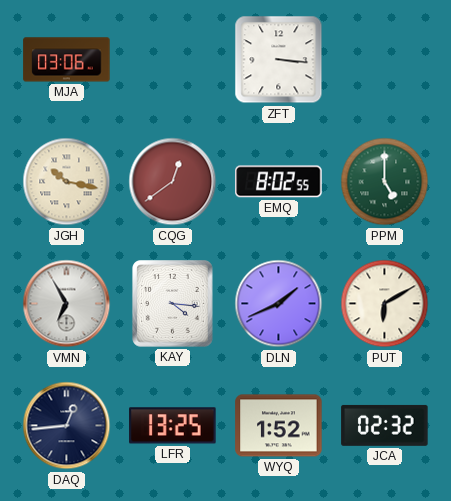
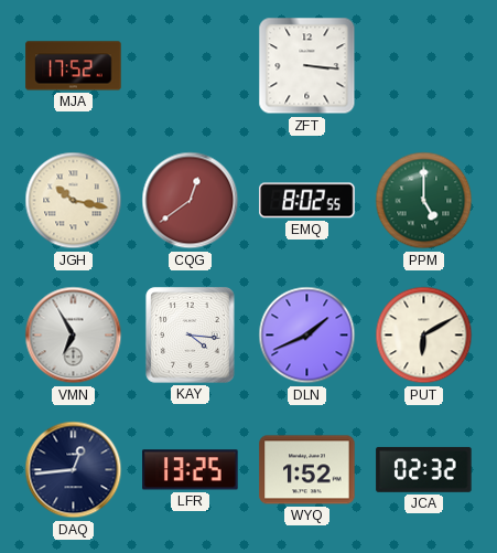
MJA: 03:06 -> 17:52 (74, 66)
